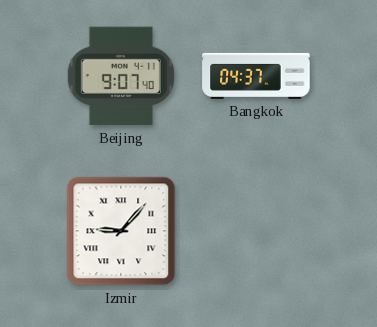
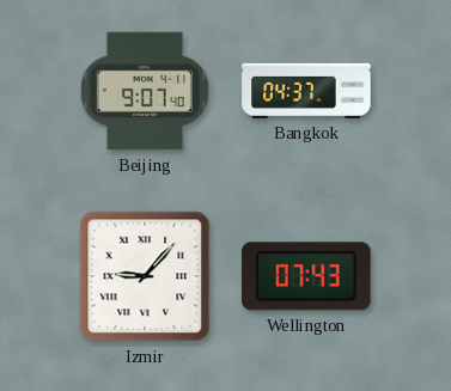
Wellington: none -> 07:43 (307, 276)
